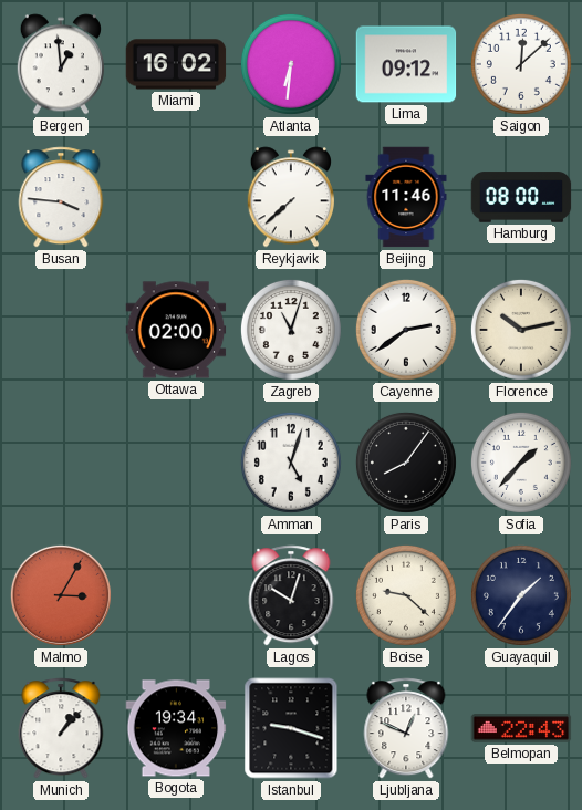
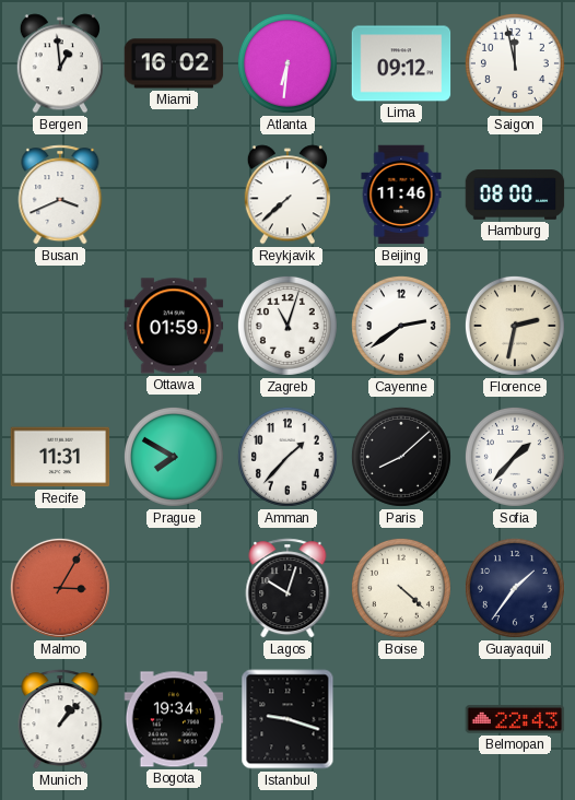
Saigon: 12:08 -> 11:58 (515, 63)
Busan: 3:46 -> 3:41 (60, 195)
Ottawa: 02:00 -> 01:59 (174, 326)
Florence: 10:13 -> 2:32 (515, 326)
Recife: none -> 11:31 (60, 457)
Prague: none -> 7:50 (174, 457)
Amman: 5:03 -> 1:37 (287, 457)
Paris: 8:06 -> 8:08 (401, 457)
Boise: 9:22 -> 4:22 (401, 588)
Ljubljana: 12:49 -> none (406, 728)
